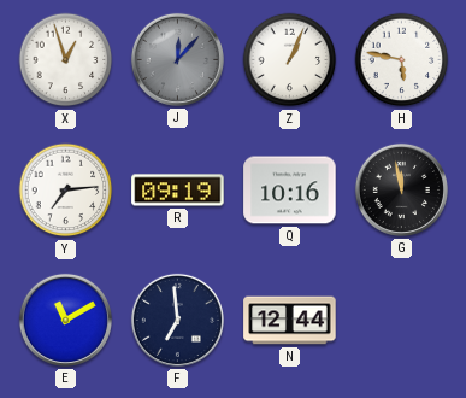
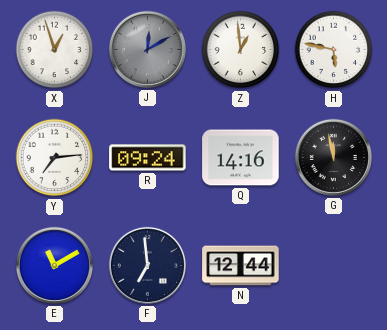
J: 12:07 -> 12:10 (147, 49)
Z: 1:04 -> 12:59 (241, 50)
R: 09:19 -> 09:24 (148, 158)
Q: 10:16 -> 14:16 (241, 158)
